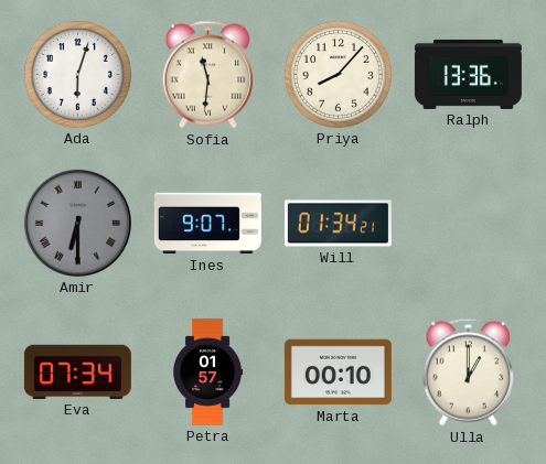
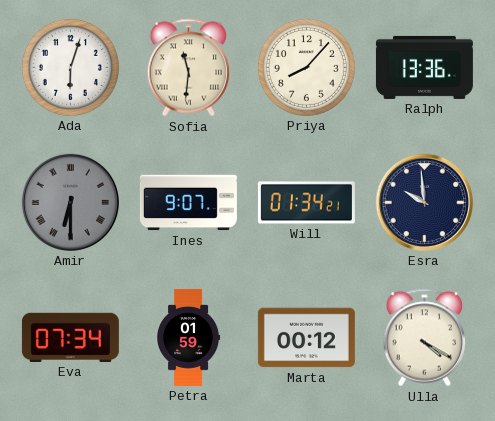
Esra: none -> 9:59 (424, 202)
Petra: 01:57 -> 01:59 (189, 337)
Marta: 00:10 -> 00:12 (306, 338)
Ulla: 1:00 -> 4:20 (425, 338)
